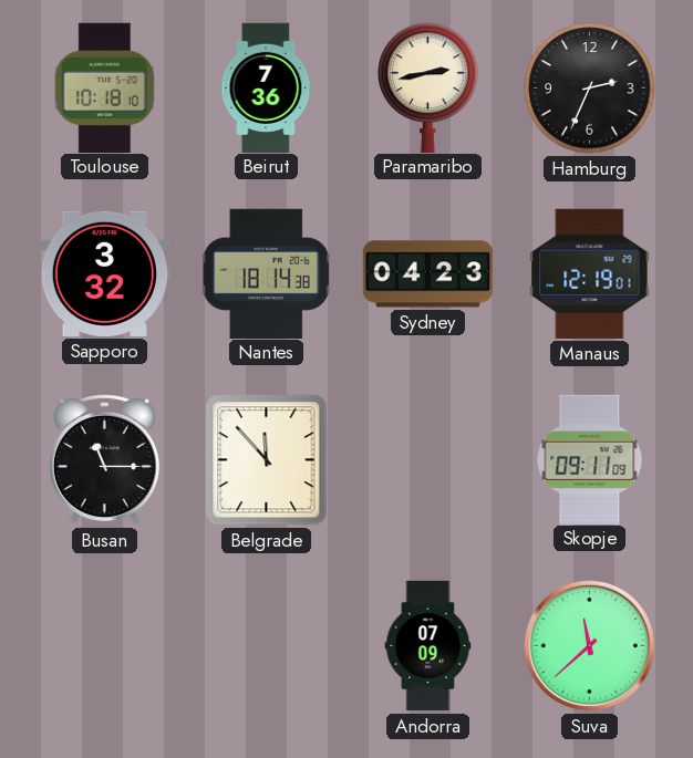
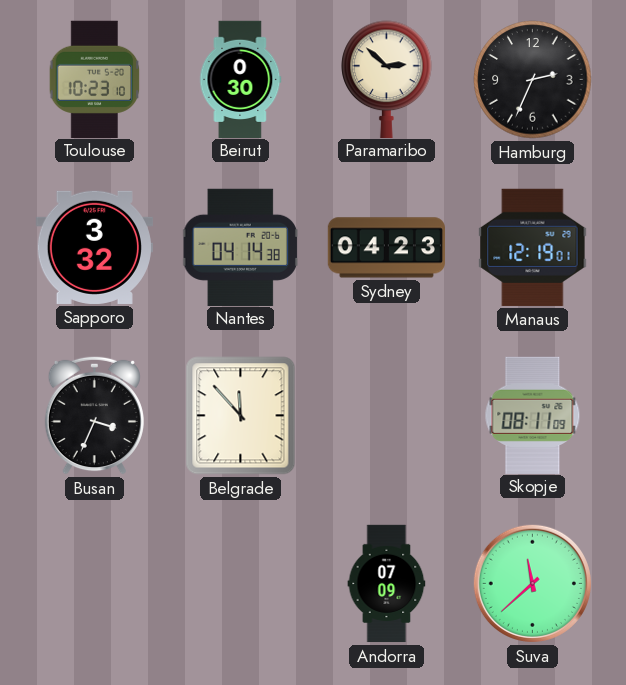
Toulouse: 10:18 -> 10:23 (95, 79)
Beirut: 7:36 -> 0:30 (241, 79)
Paramaribo: 2:43 -> 2:52 (387, 79)
Nantes: 18:14 -> 04:14 (240, 247)
Busan: 11:15 -> 3:34 (94, 415)
Skopje: 09:11 -> 08:11 (533, 415)
